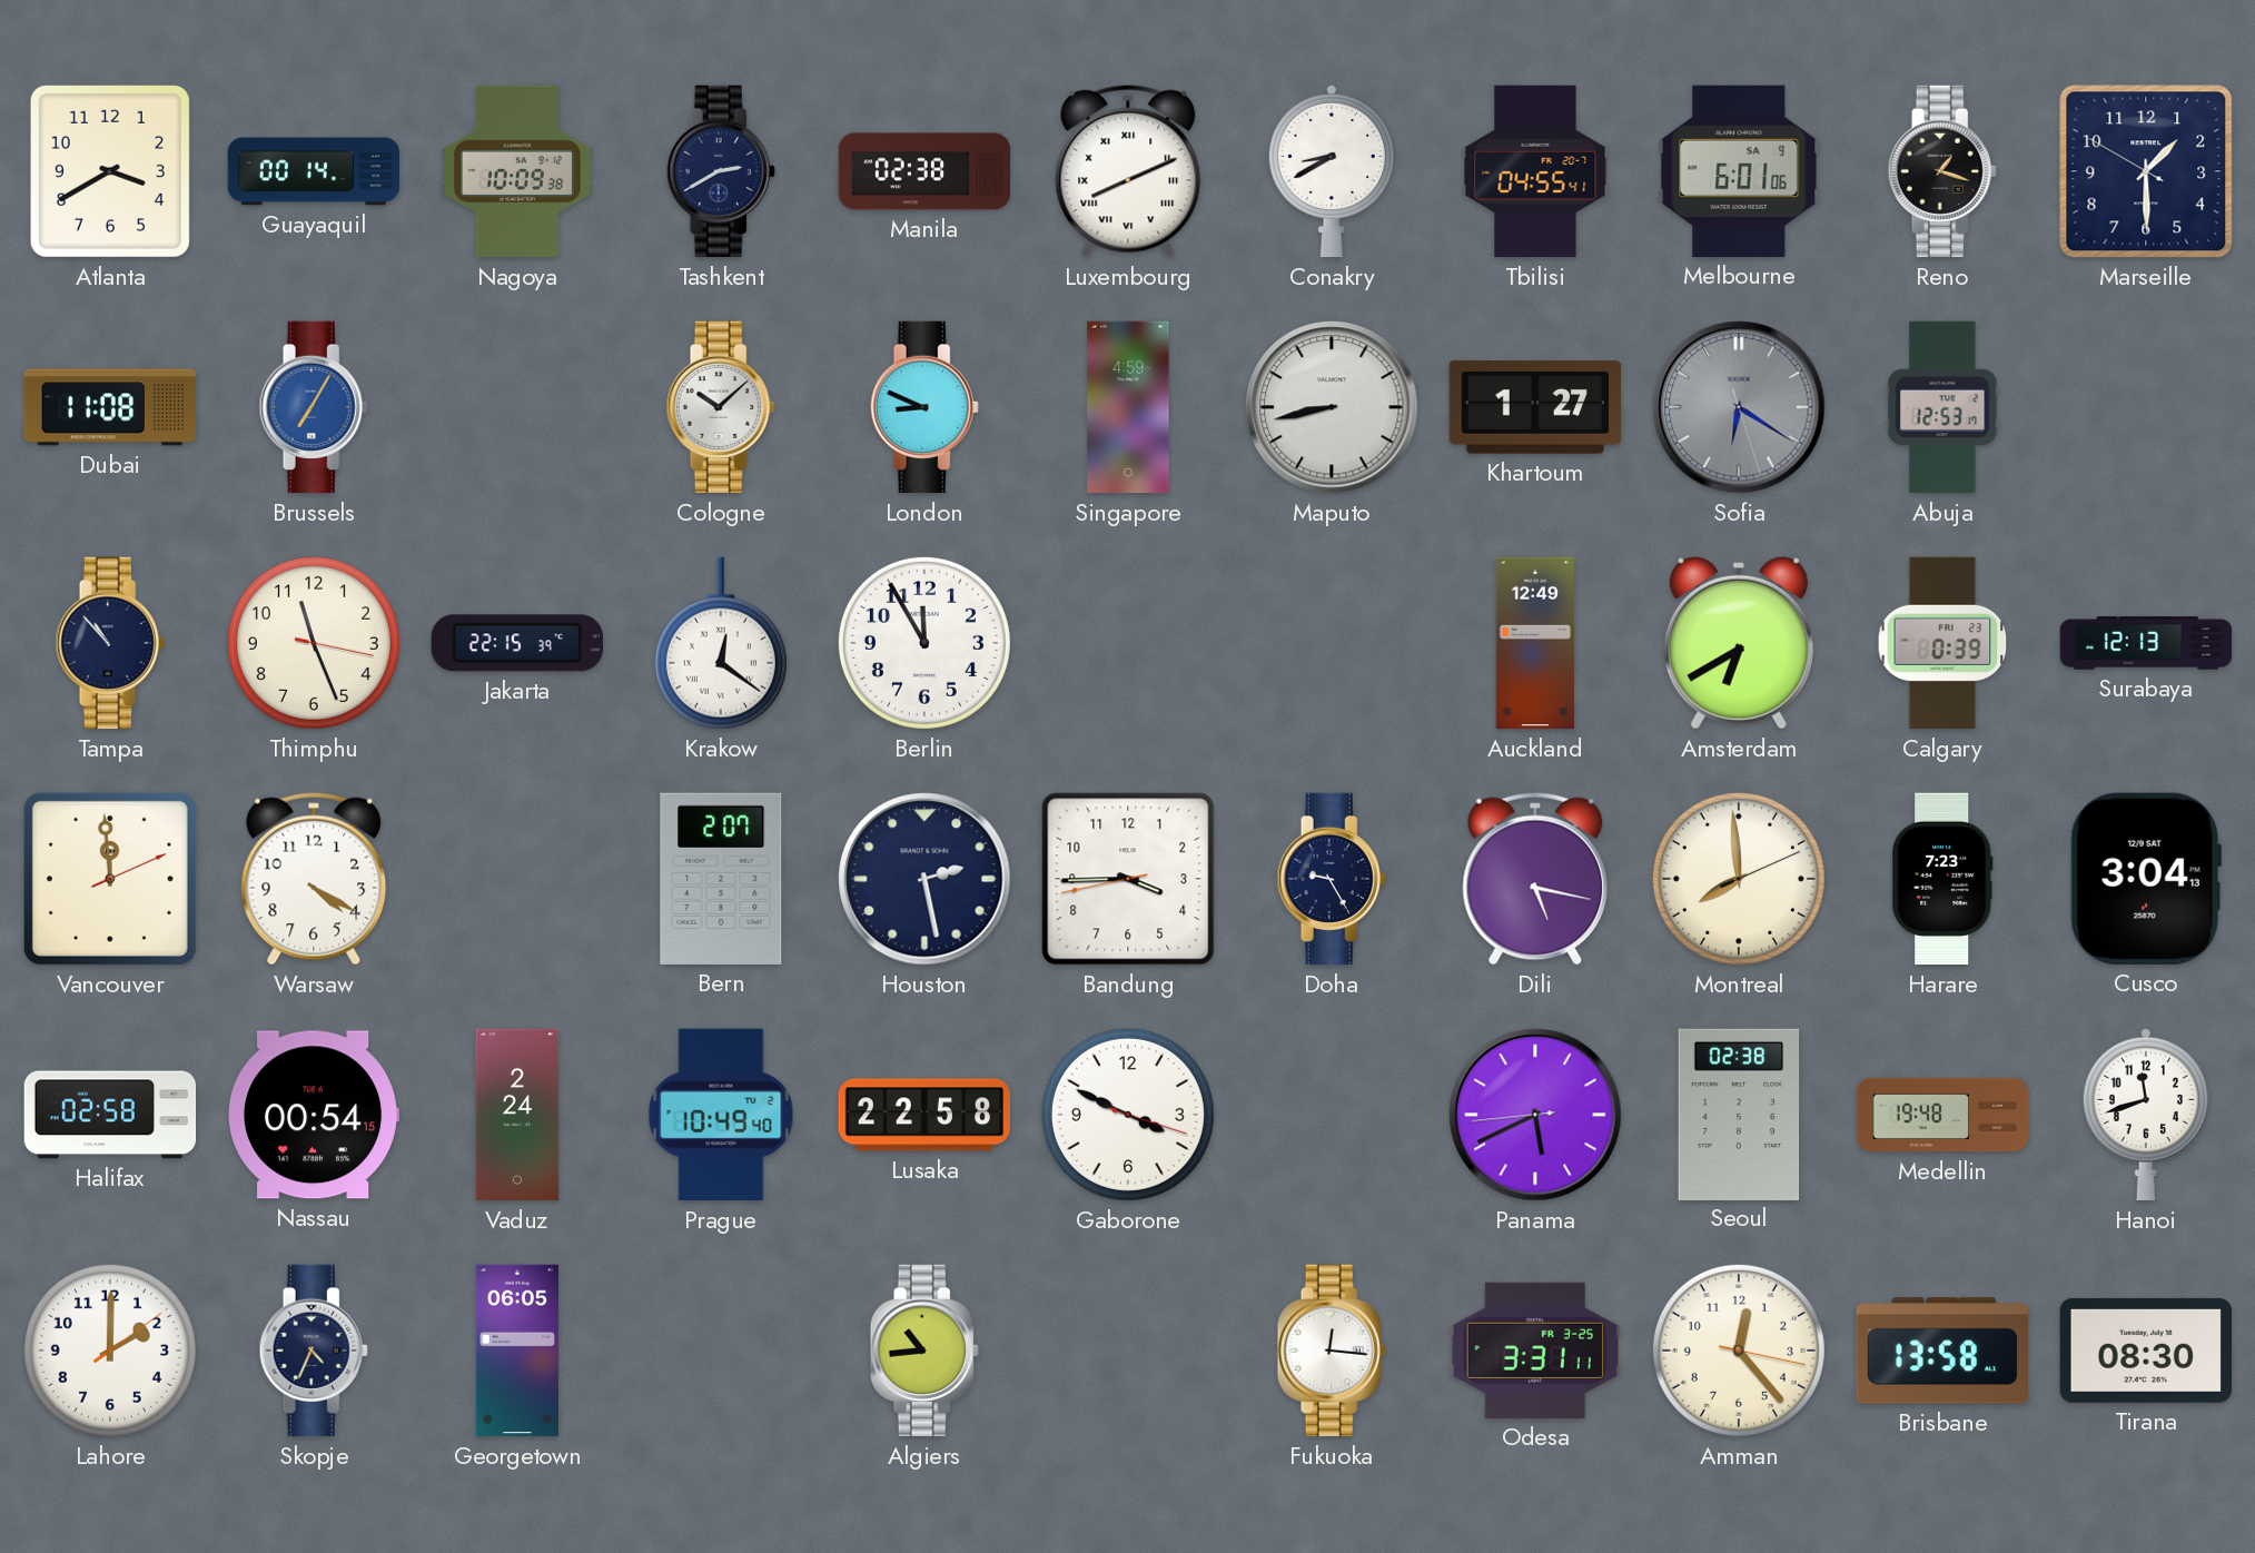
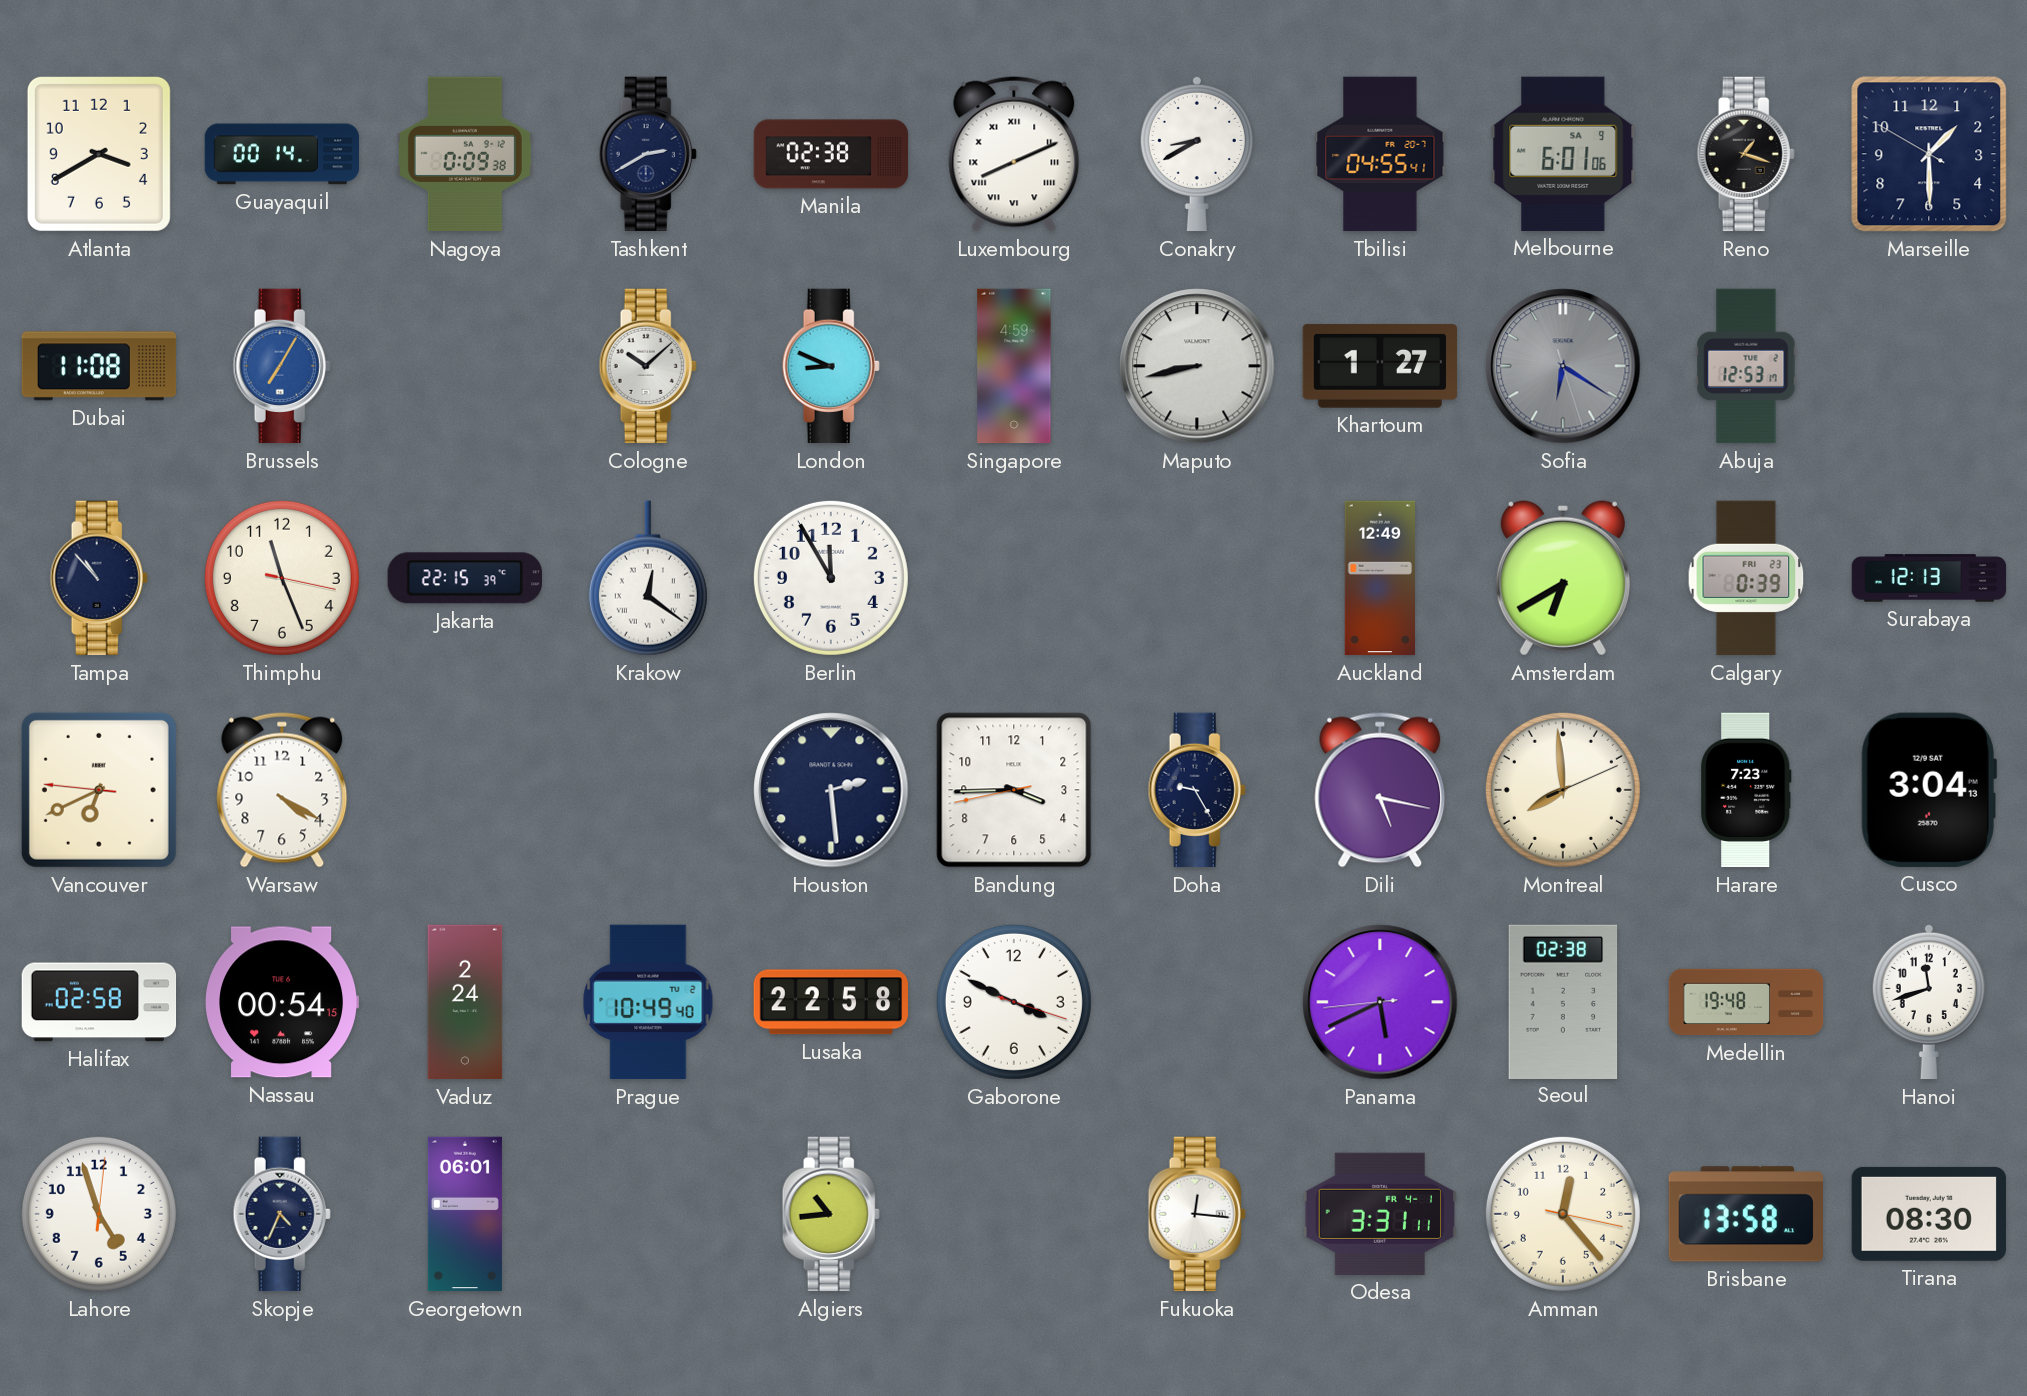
Nagoya: 10:09 -> 0:09 (465, 154)
Vancouver: 11:59 -> 6:40 (99, 790)
Bern: 2:07 -> none (721, 879)
Houston: 2:28 -> 2:29 (831, 790)
Lahore: 2:00 -> 4:57 (99, 1214)
Georgetown: 06:05 -> 06:01 (465, 1214)
Odesa date: FR 3-25 -> FR 4-1 (1379, 1214)
